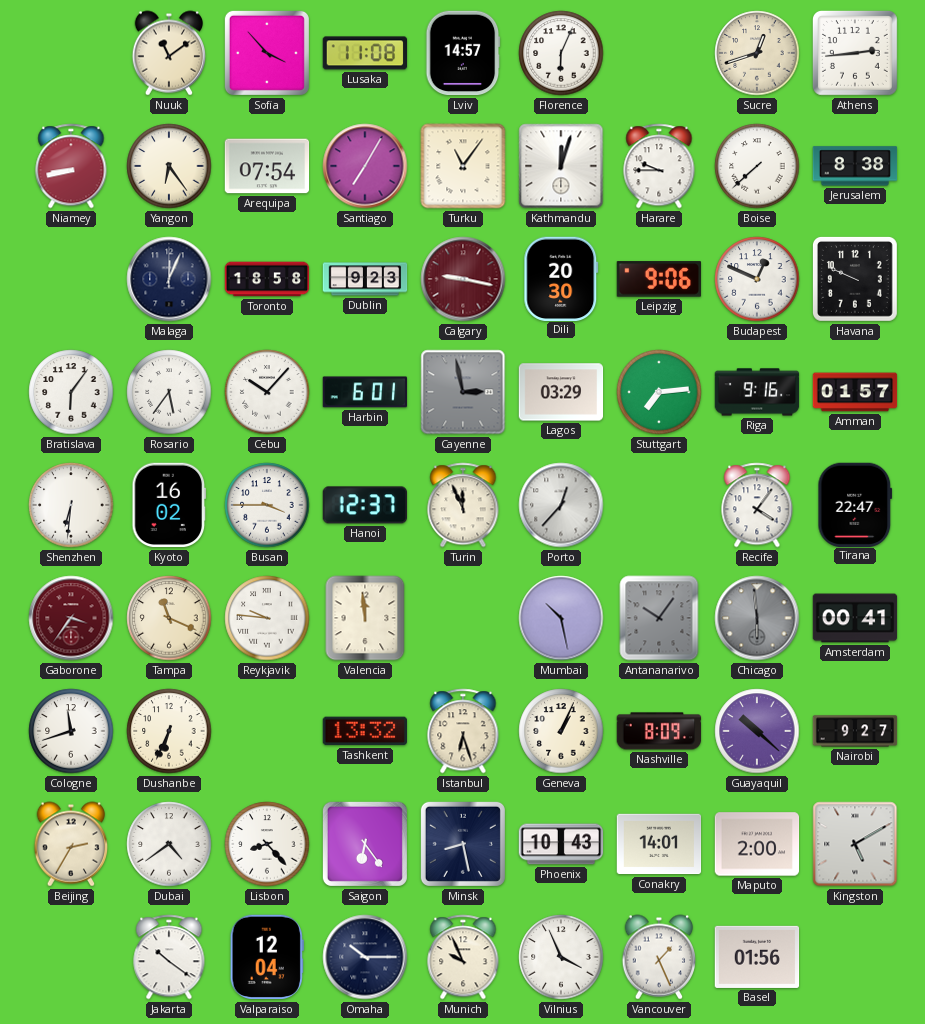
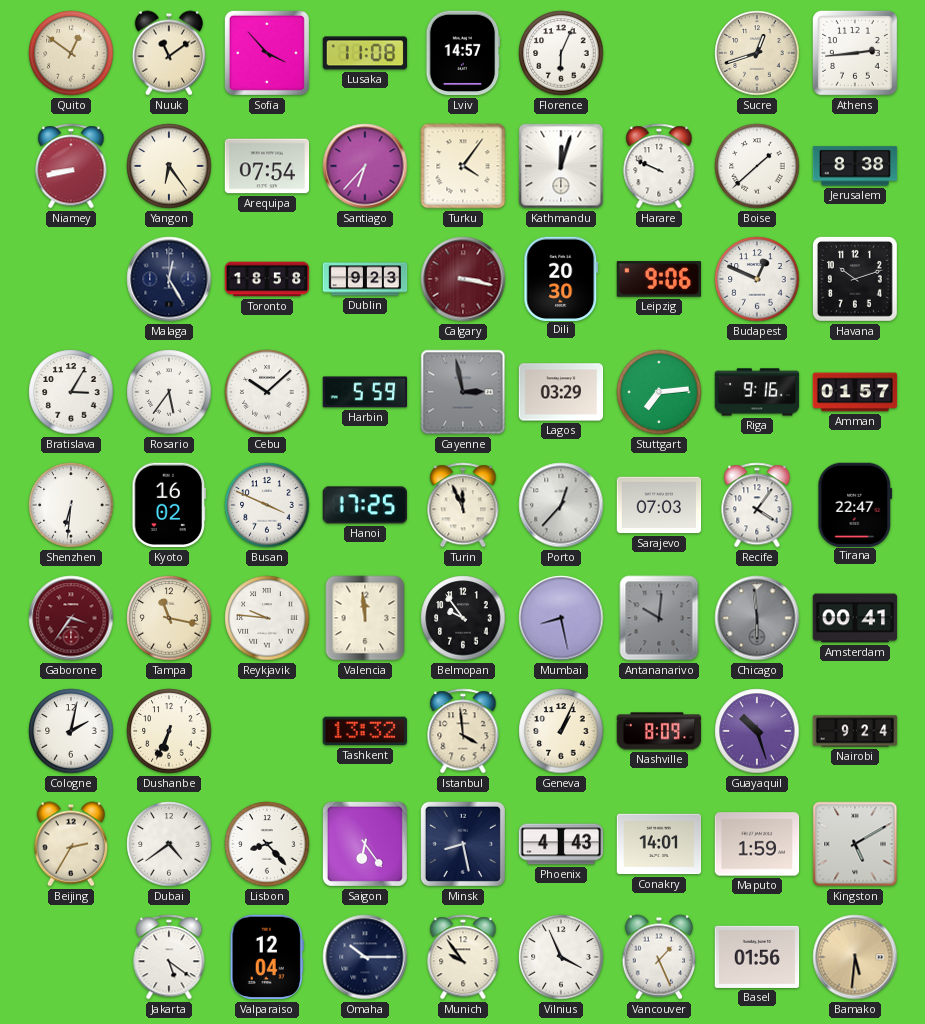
Quito: none -> 12:51 (71, 53)
Santiago: 7:05 -> 6:37 (365, 166)
Turku: 11:06 -> 4:06 (463, 166)
Harare: 9:45 -> 9:49 (659, 166)
Boise: 7:38 -> 1:38 (757, 166)
Malaga: 12:04 -> 12:25 (169, 279)
Calgary: 9:17 -> 3:17 (463, 279)
Havana: 9:49 -> 10:12 (855, 279)
Bratislava: 6:06 -> 3:05 (71, 392)
Cebu: 10:07 -> 10:08 (267, 392)
Harbin: 6:01 -> 5:59 (365, 392)
Busan: 3:45 -> 3:49 (267, 505)
Hanoi: 12:37 -> 17:25 (364, 505)
Sarajevo: none -> 07:03 (659, 505)
Tampa: 11:19 -> 11:17 (169, 618)
Belmopan: none -> 9:54 (463, 618)
Mumbai: 10:28 -> 8:28 (561, 618)
Antananarivo: 10:06 -> 10:01 (659, 618)
Cologne: 11:42 -> 2:02 (71, 731)
Istanbul: 6:27 -> 3:59 (463, 731)
Guayaquil: 10:22 -> 10:27 (757, 731)
Nairobi: 9:27 -> 9:24 (855, 731)
Phoenix: 10:43 -> 4:43 (561, 844)
Maputo: 2:00 -> 1:59 (757, 844)
Jakarta: 10:21 -> 5:21 (169, 957)
Munich: 9:56 -> 9:54 (463, 957)
Bamako: none -> 5:31 (855, 957)
